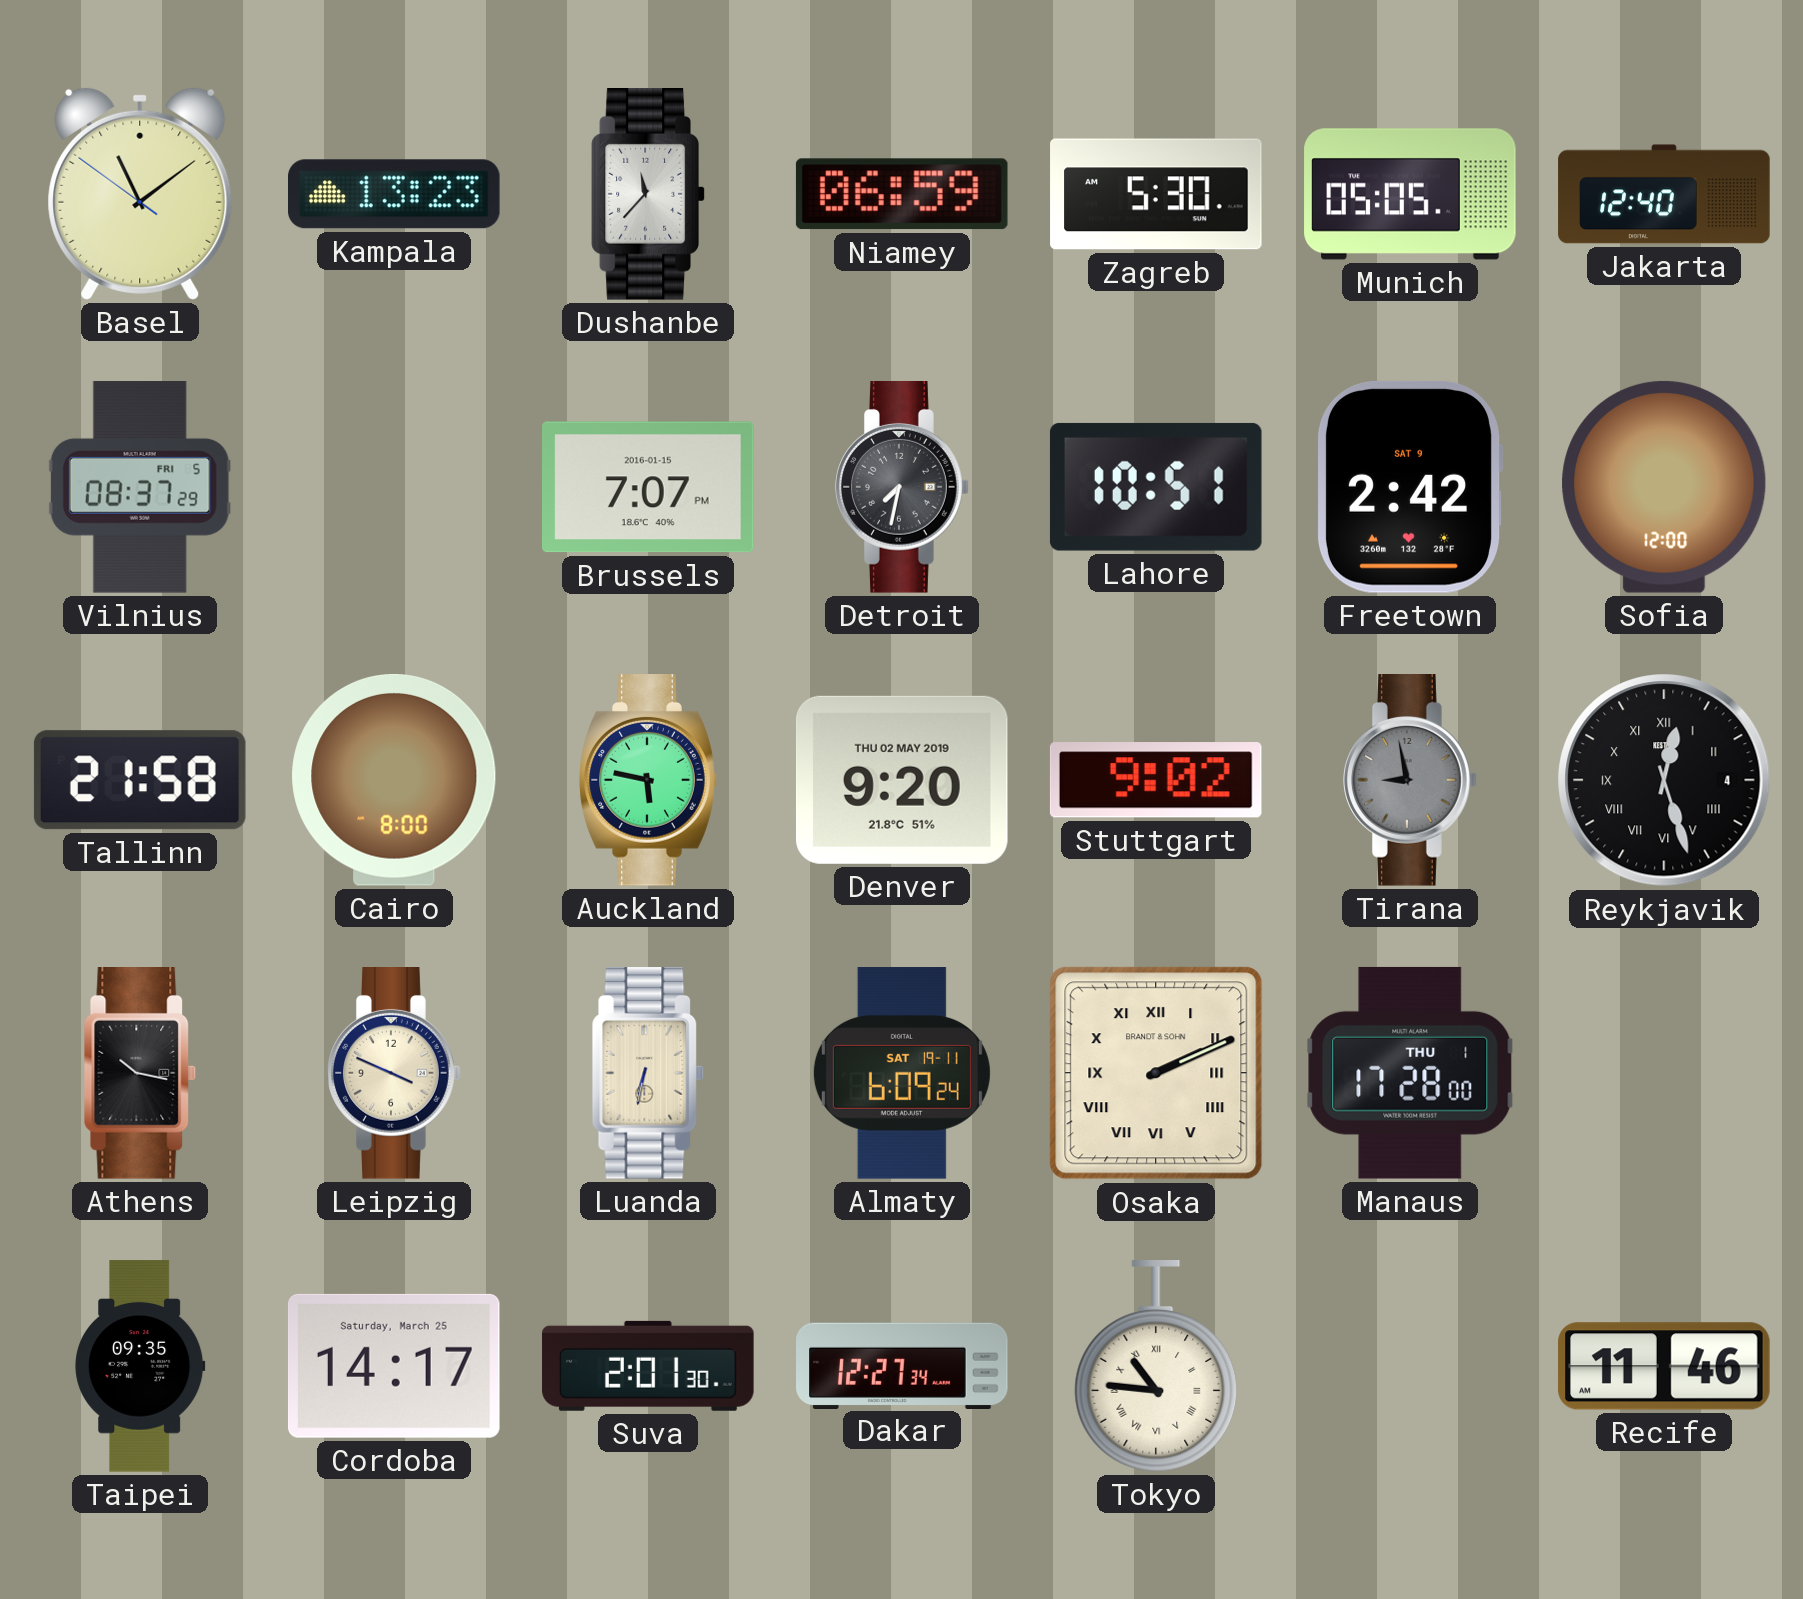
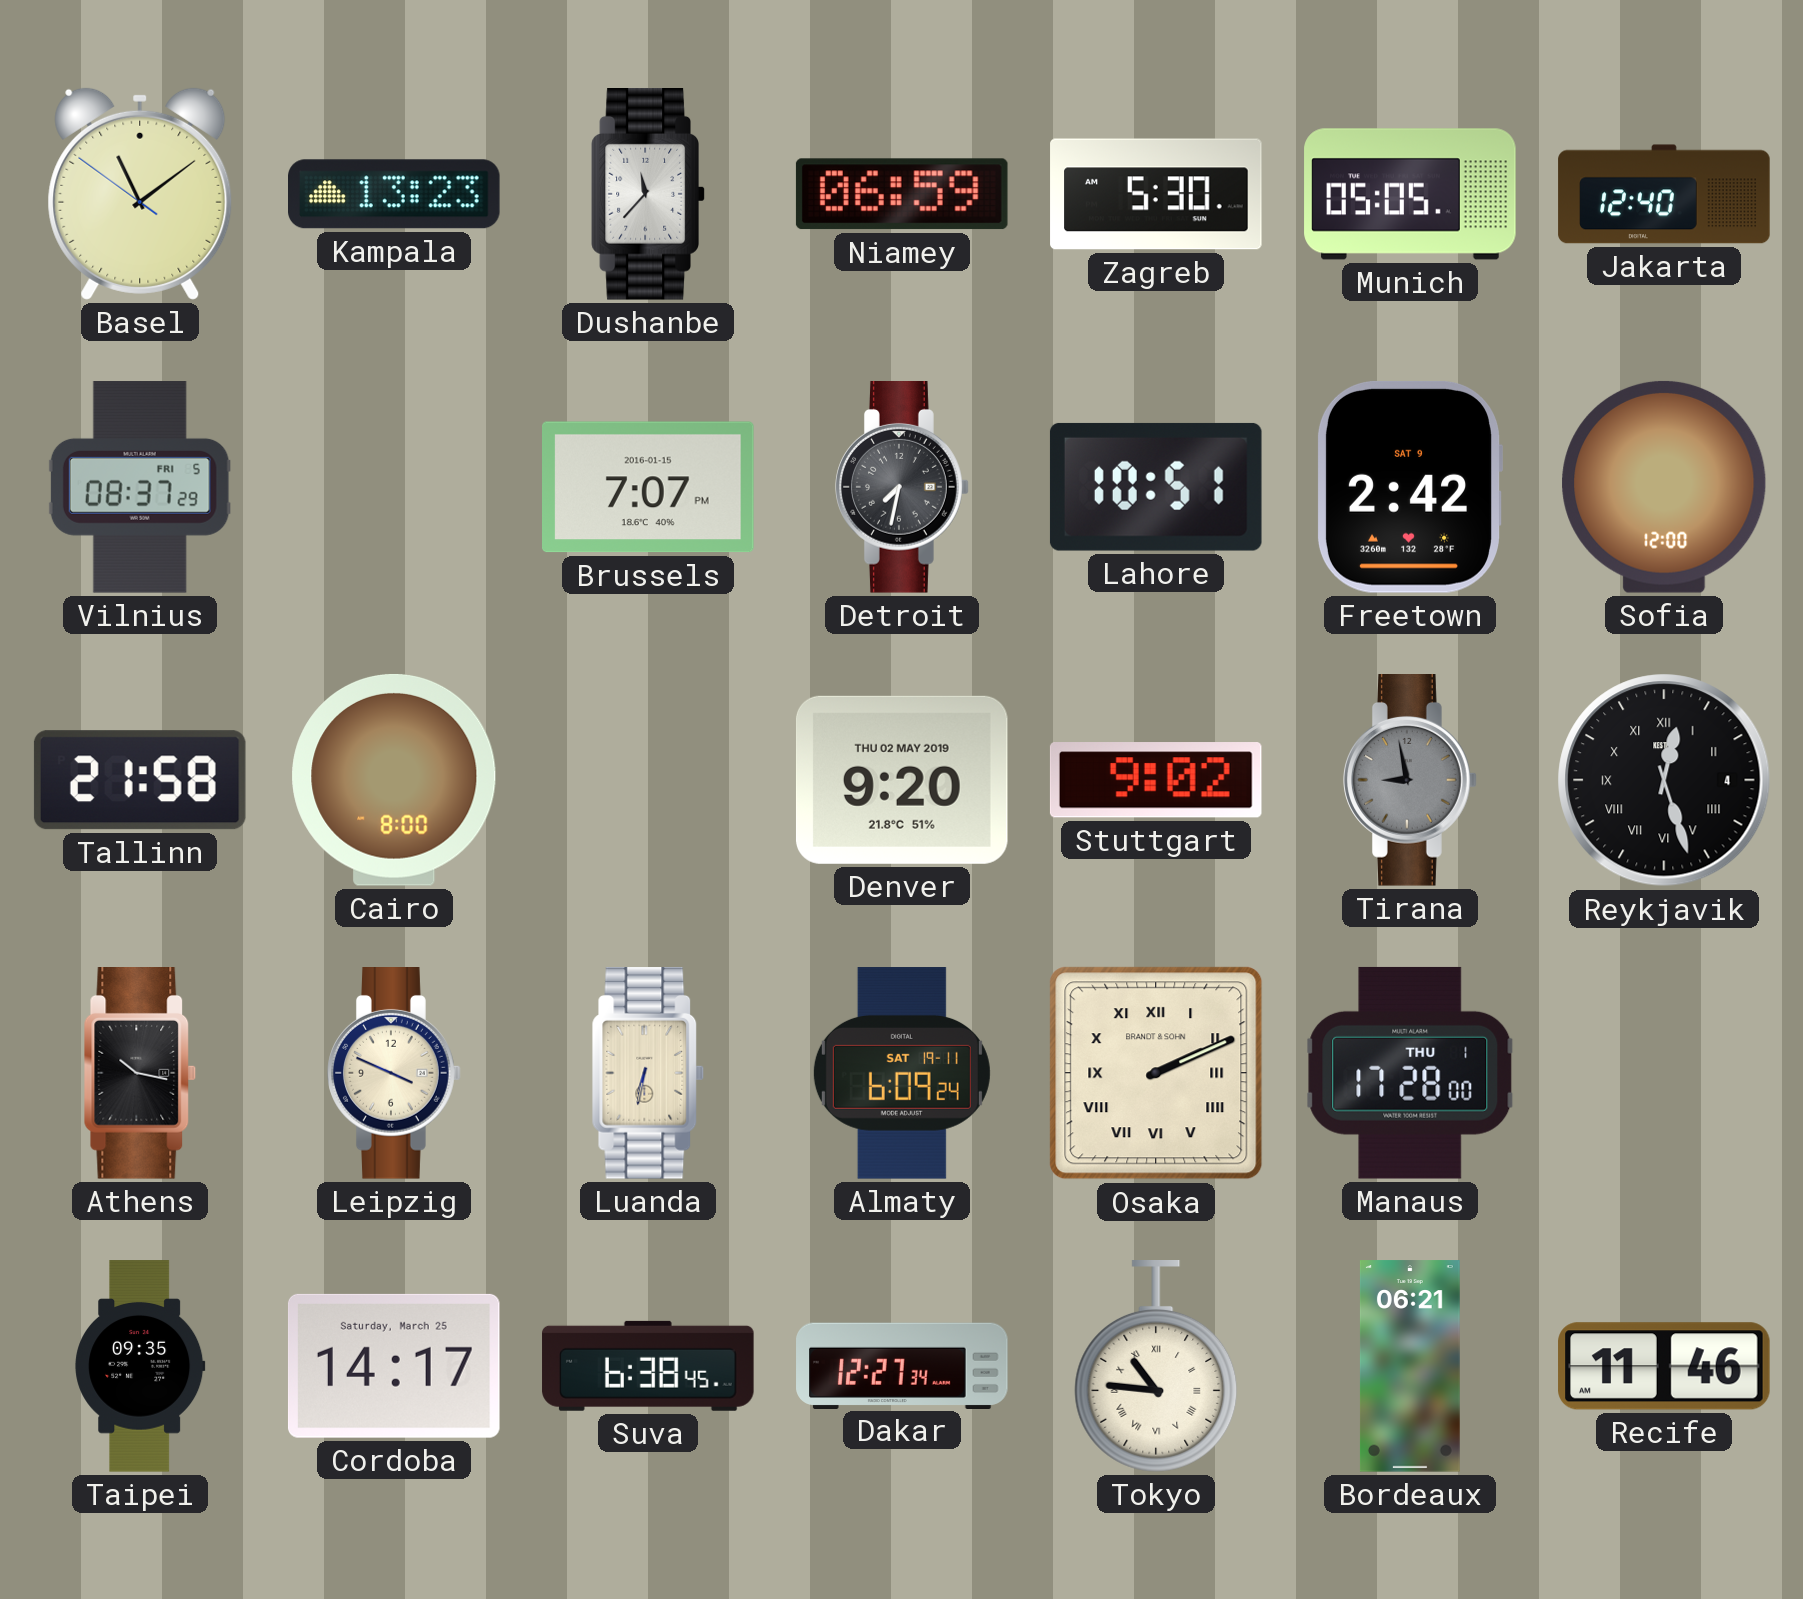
Auckland: 5:47 -> none (648, 781)
Suva: 2:01 -> 6:38 (648, 1366)
Bordeaux: none -> 06:21 (1410, 1366)
